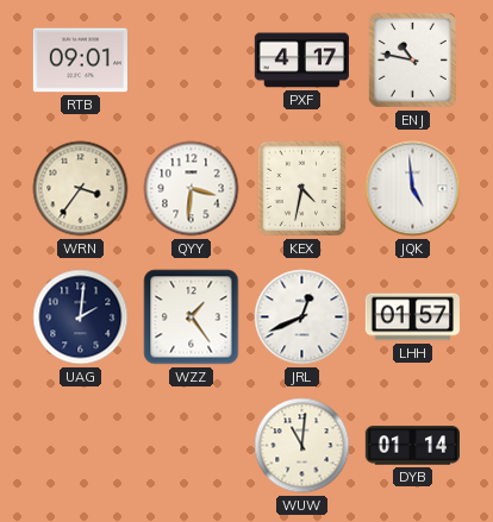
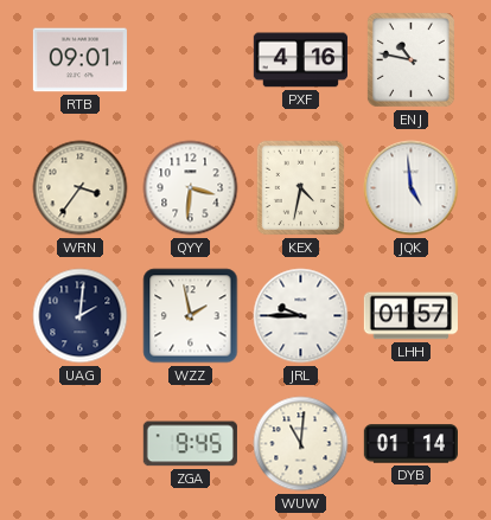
PXF: 4:17 -> 4:16 (300, 60)
WZZ: 1:24 -> 1:58 (191, 316)
JRL: 12:41 -> 9:45 (301, 316)
ZGA: none -> 9:45 (190, 444)
